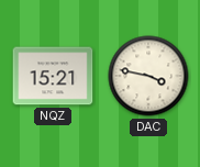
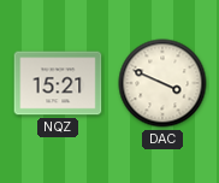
DAC: 3:47 -> 3:49 (162, 83)
